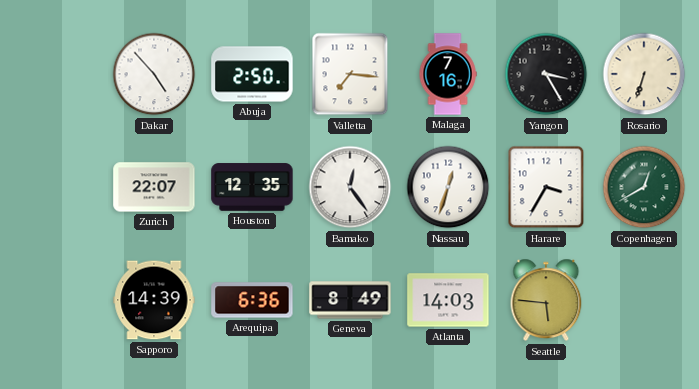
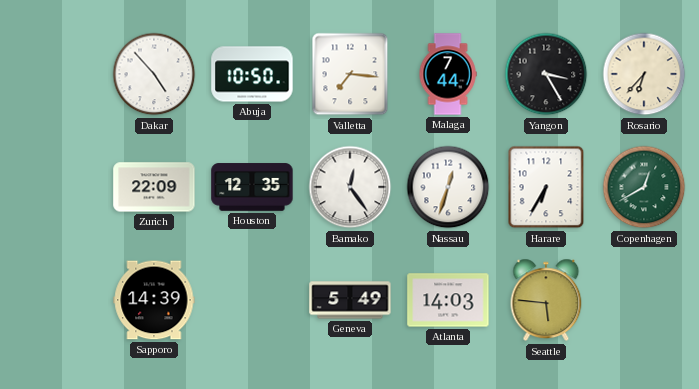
Abuja: 2:50 -> 10:50 (252, 74)
Malaga: 7:16 -> 7:44 (448, 74)
Rosario: 6:33 -> 6:37 (644, 74)
Zurich: 22:07 -> 22:09 (154, 187)
Harare: 3:35 -> 6:35 (546, 187)
Arequipa: 6:36 -> none (252, 300)
Geneva: 8:49 -> 5:49 (350, 300)
